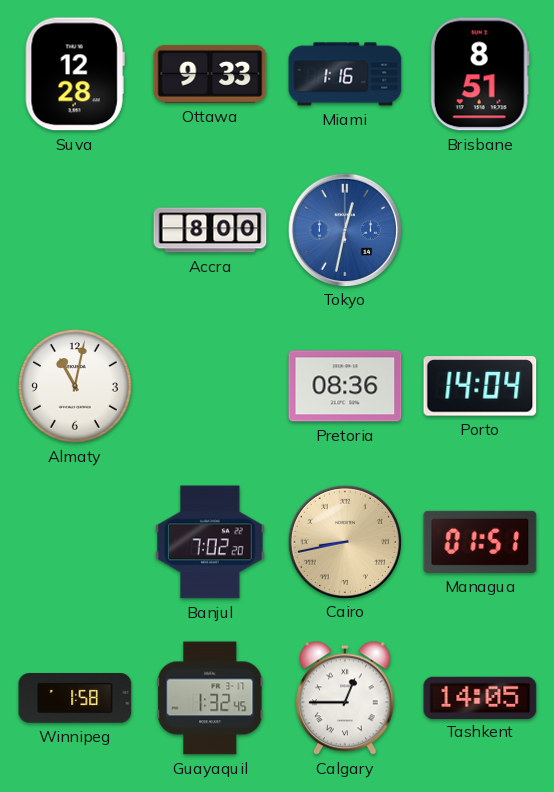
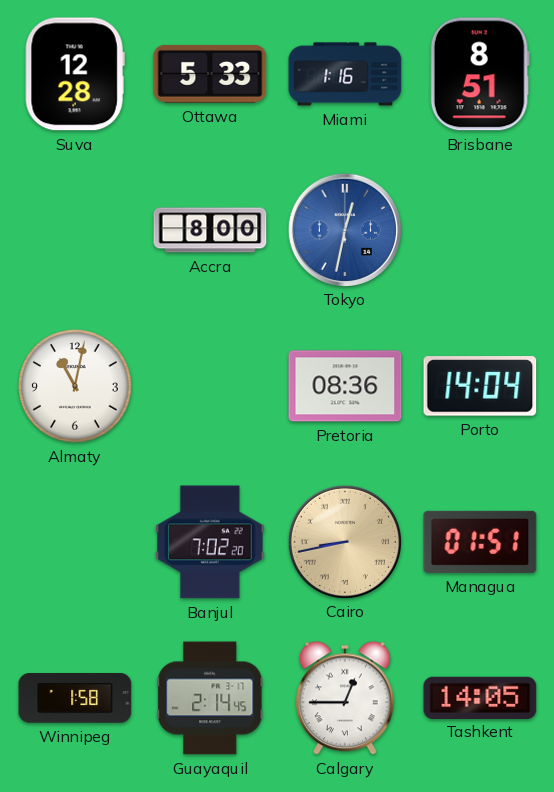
Ottawa: 9:33 -> 5:33 (210, 74)
Guayaquil: 1:32 -> 2:14 (210, 698)
